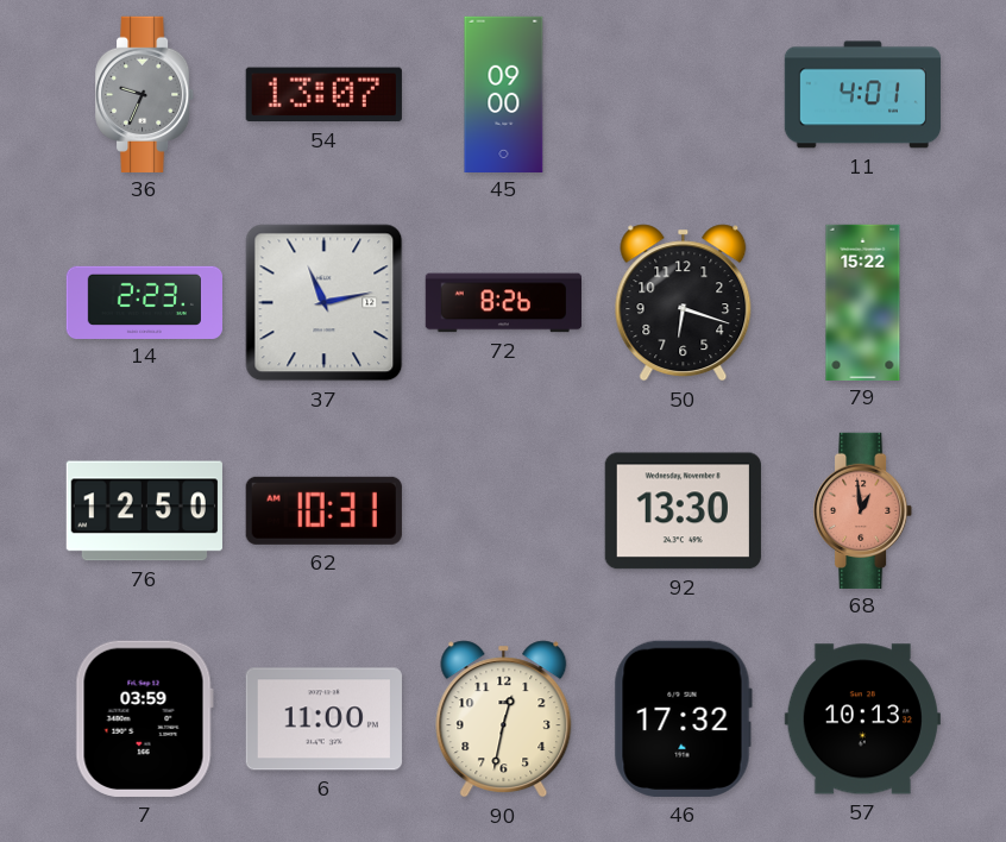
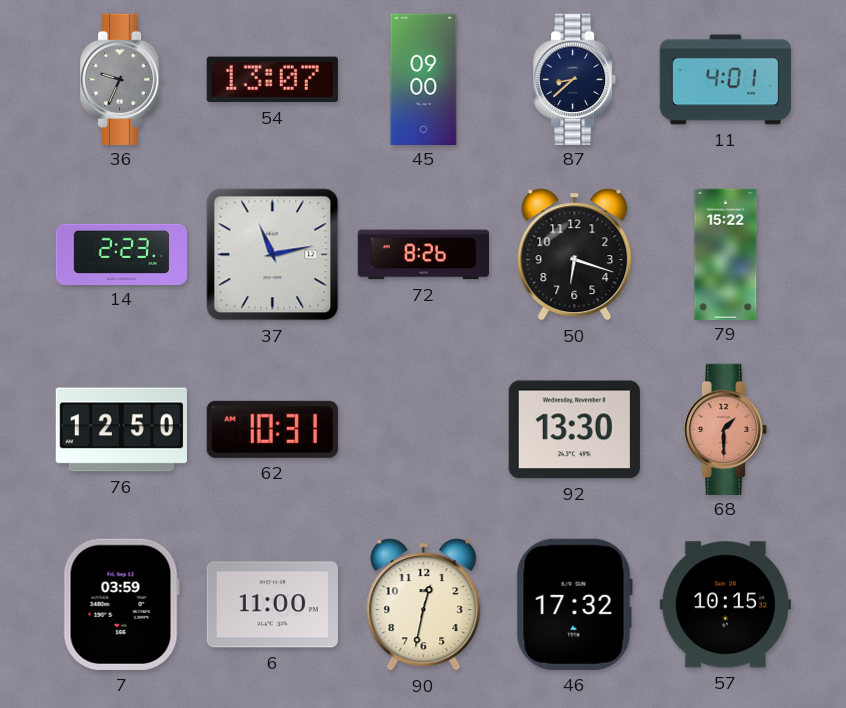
87: none -> 8:38 (576, 79)
68: 12:59 -> 1:30 (727, 429)
57: 10:13 -> 10:15 (725, 605)
